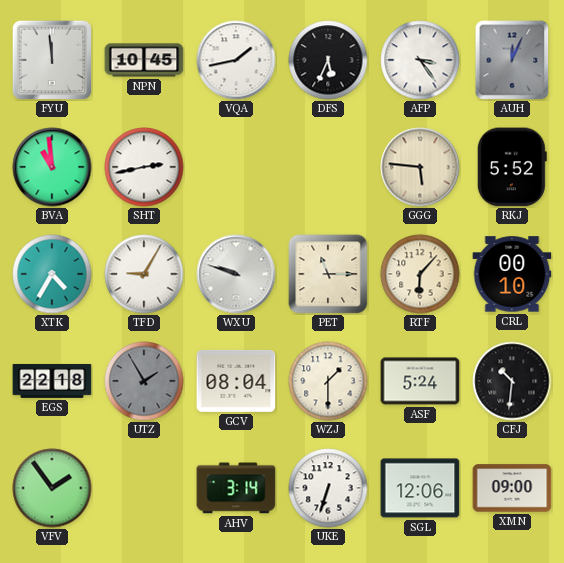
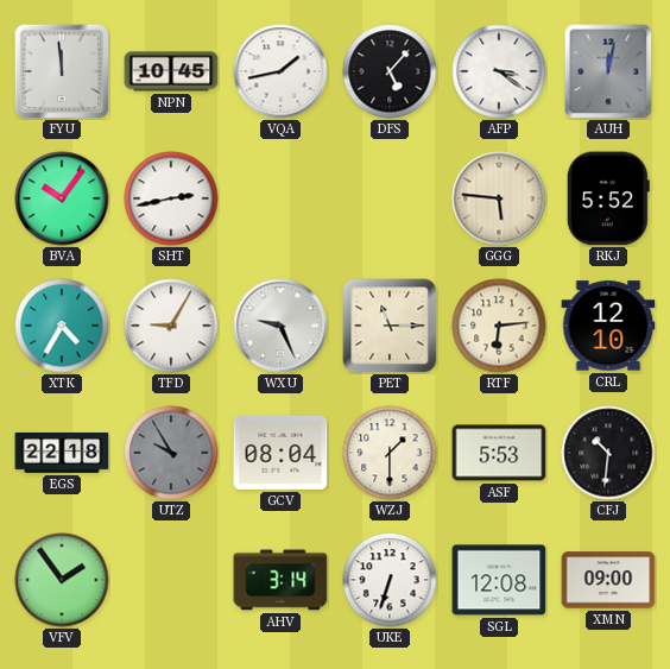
DFS: 5:34 -> 5:07 (390, 71)
AFP: 3:24 -> 3:21 (499, 71)
AUH: 12:04 -> 12:02 (608, 71)
BVA: 10:59 -> 10:06 (62, 198)
WXU: 9:48 -> 9:26 (280, 326)
RTF: 6:07 -> 6:14 (499, 326)
CRL: 00:10 -> 12:10 (608, 326)
UTZ: 1:55 -> 9:55 (171, 453)
ASF: 5:24 -> 5:53 (499, 453)
SGL: 12:06 -> 12:08 (499, 580)
